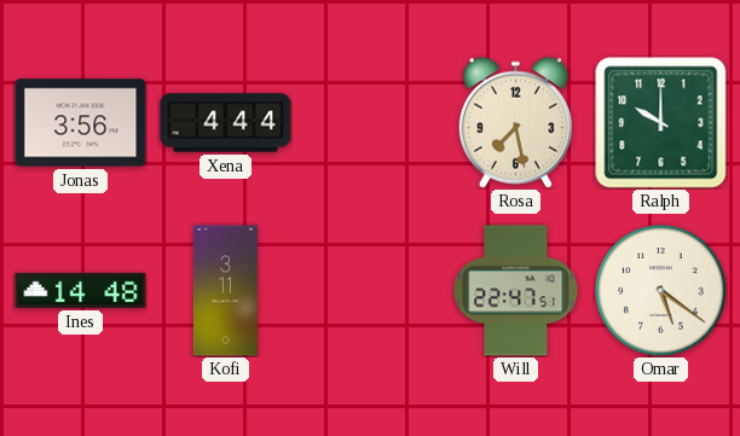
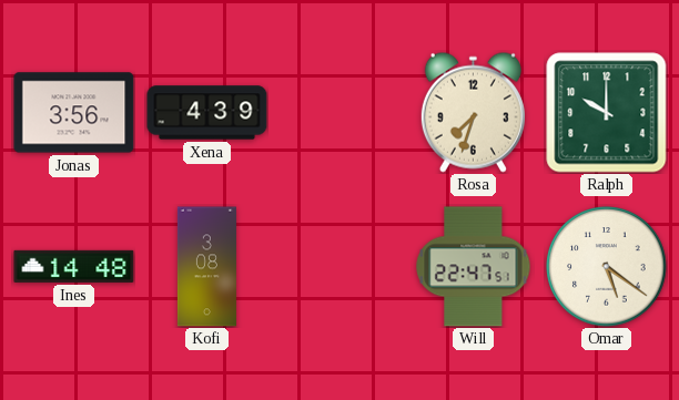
Xena: 4:44 -> 4:39 (207, 113)
Rosa: 7:28 -> 7:33 (473, 112)
Kofi: 3:11 -> 3:08 (206, 267)
